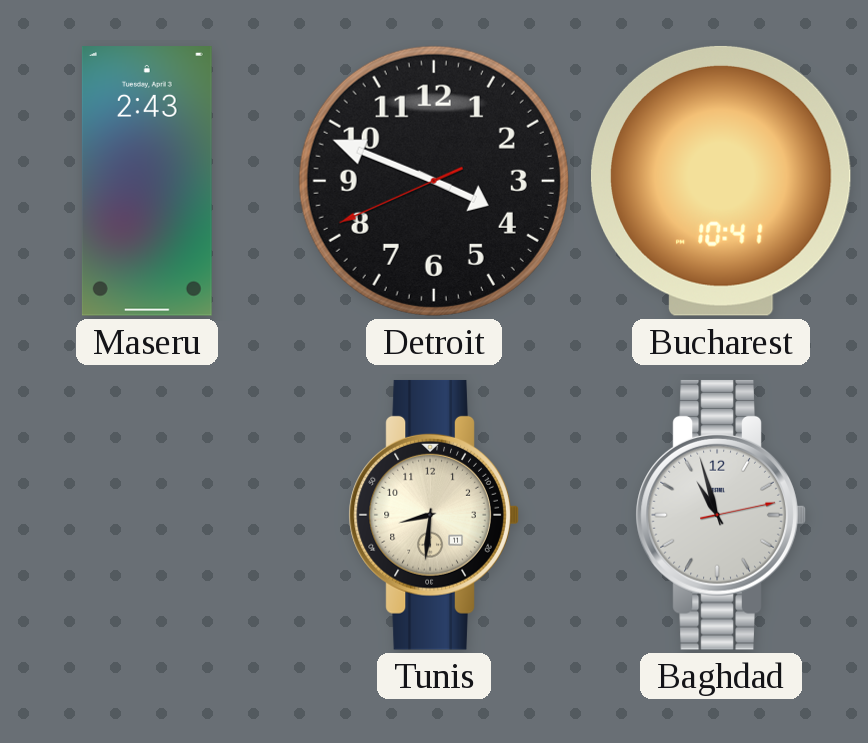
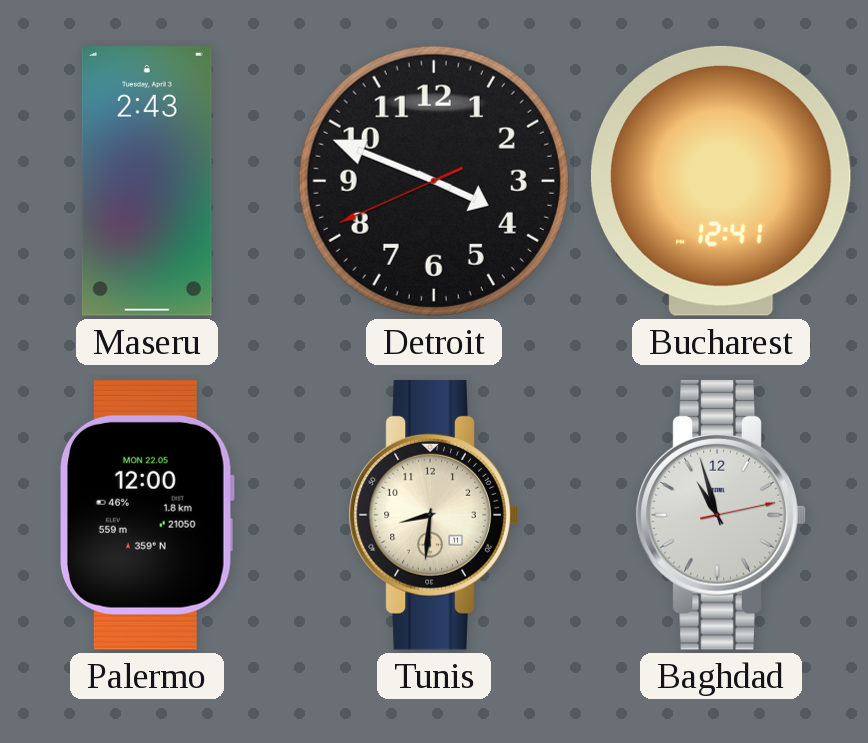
Bucharest: 10:41 -> 12:41 (721, 181)
Palermo: none -> 12:00 (147, 515)
